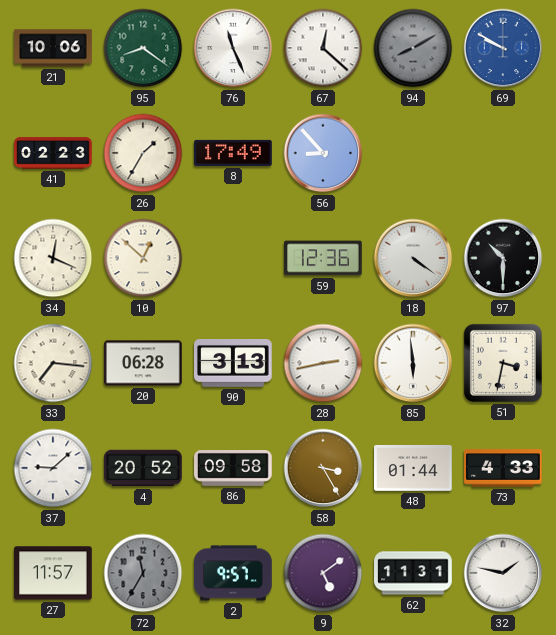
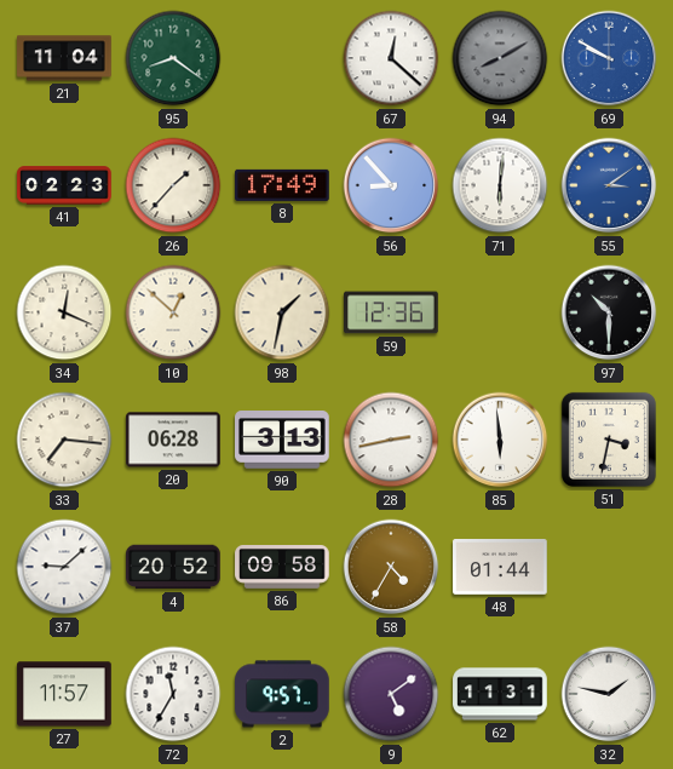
21: 10:06 -> 11:04 (64, 58)
76: 11:26 -> none (233, 48)
26: 1:35 -> 1:37 (173, 185)
71: none -> 6:01 (500, 185)
55: none -> 3:09 (609, 185)
98: none -> 1:32 (282, 312)
18: 4:21 -> none (413, 258)
58: 3:25 -> 4:35 (391, 567)
73: 4:33 -> none (503, 468)
72 dial: grey -> white (173, 694)
